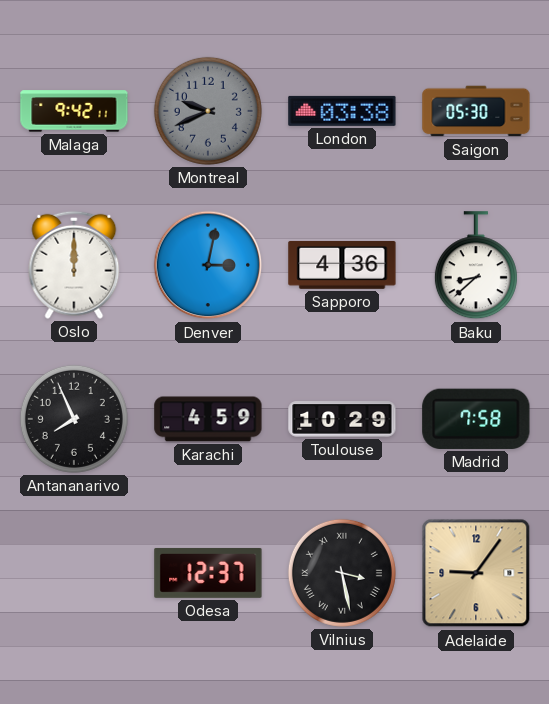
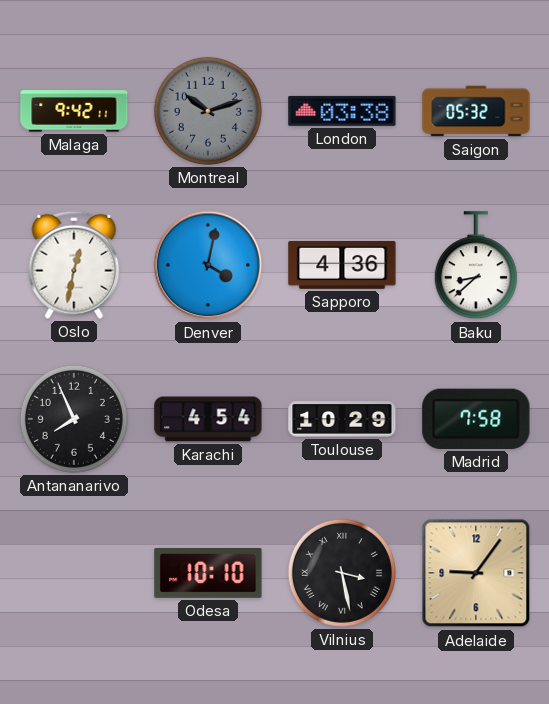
Montreal: 9:41 -> 10:12 (208, 111)
Saigon: 05:30 -> 05:32 (476, 111)
Oslo: 12:00 -> 12:32 (74, 265)
Denver: 3:02 -> 4:02 (208, 265)
Karachi: 4:59 -> 4:54 (208, 419)
Odesa: 12:37 -> 10:10 (208, 573)
